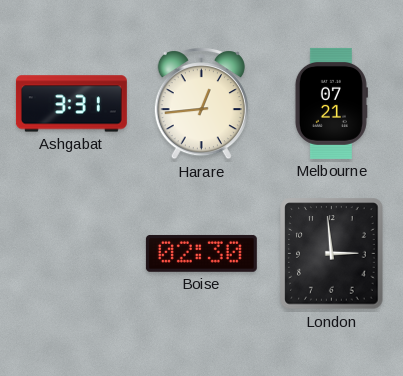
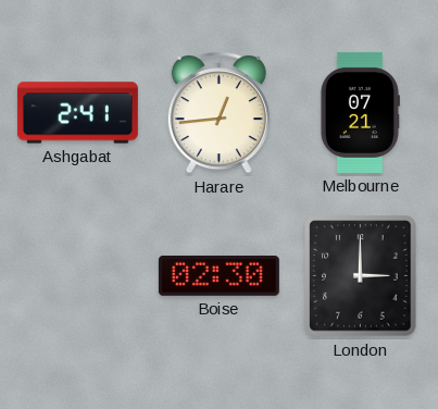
Ashgabat: 3:31 -> 2:41 (77, 113)
London: 2:59 -> 3:00 (361, 276)
